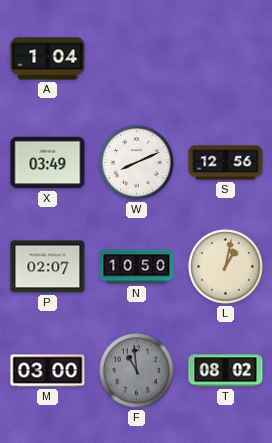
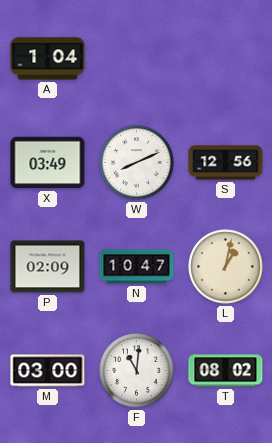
P: 02:07 -> 02:09 (48, 267)
N: 10:50 -> 10:47 (137, 267)
F: 10:59 -> 11:01 (137, 371)
F dial: grey -> white (137, 371)
